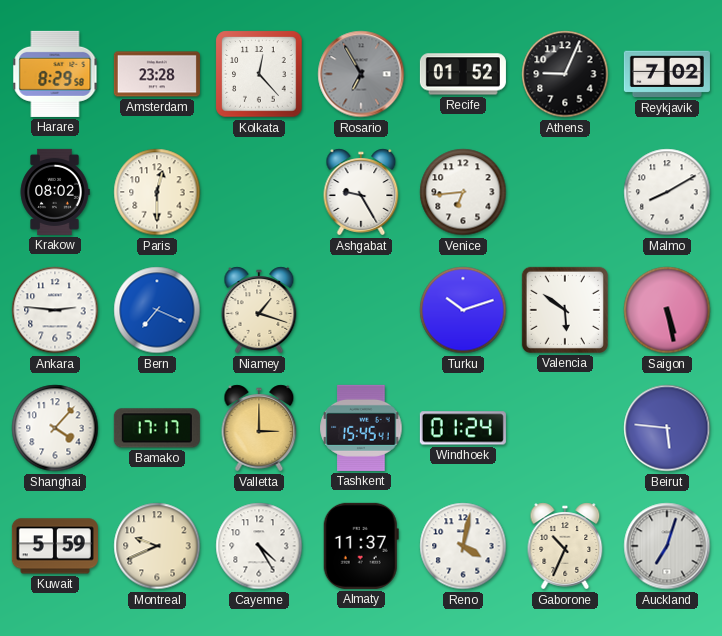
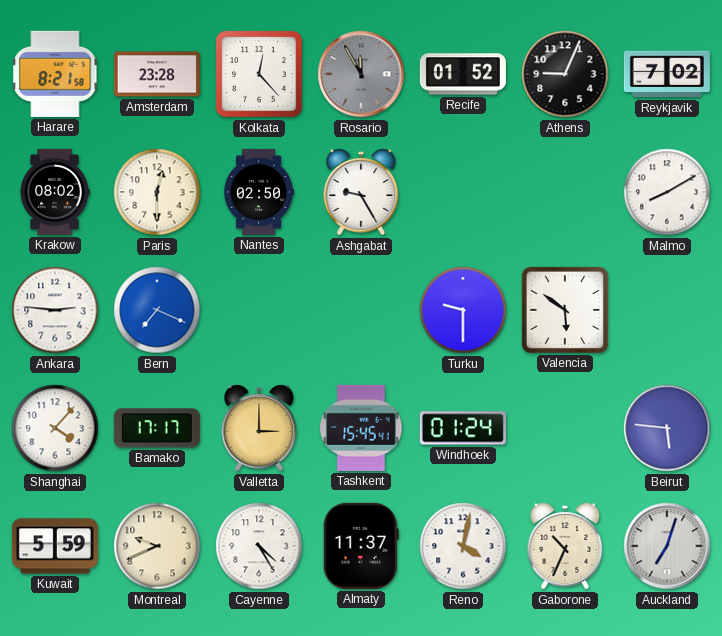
Harare: 8:29 -> 8:21 (55, 74)
Rosario: 6:55 -> 11:55 (361, 74)
Nantes: none -> 02:50 (259, 192)
Venice: 6:44 -> none (463, 192)
Niamey: 1:18 -> none (259, 310)
Turku: 10:12 -> 9:30 (463, 310)
Saigon: 5:28 -> none (667, 310)
